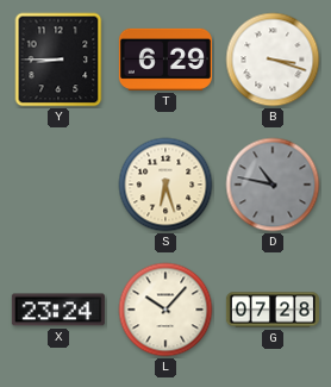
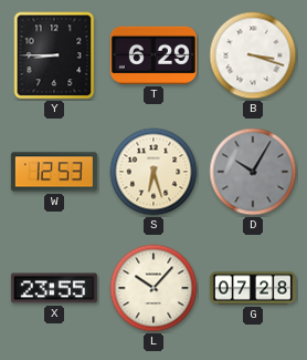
W: none -> 12:53 (54, 172)
D: 10:47 -> 10:05 (253, 172)
X: 23:24 -> 23:55 (54, 288)
